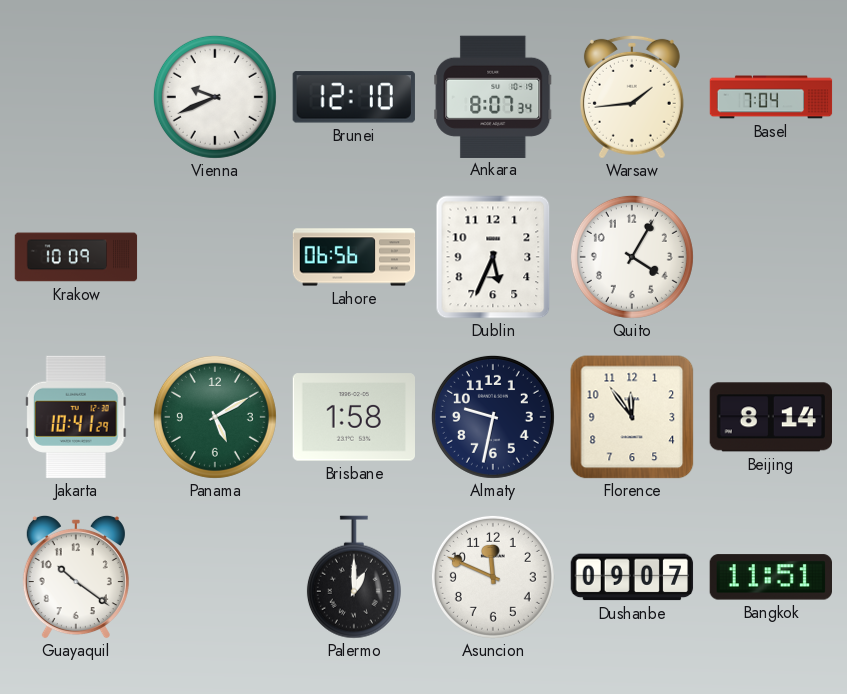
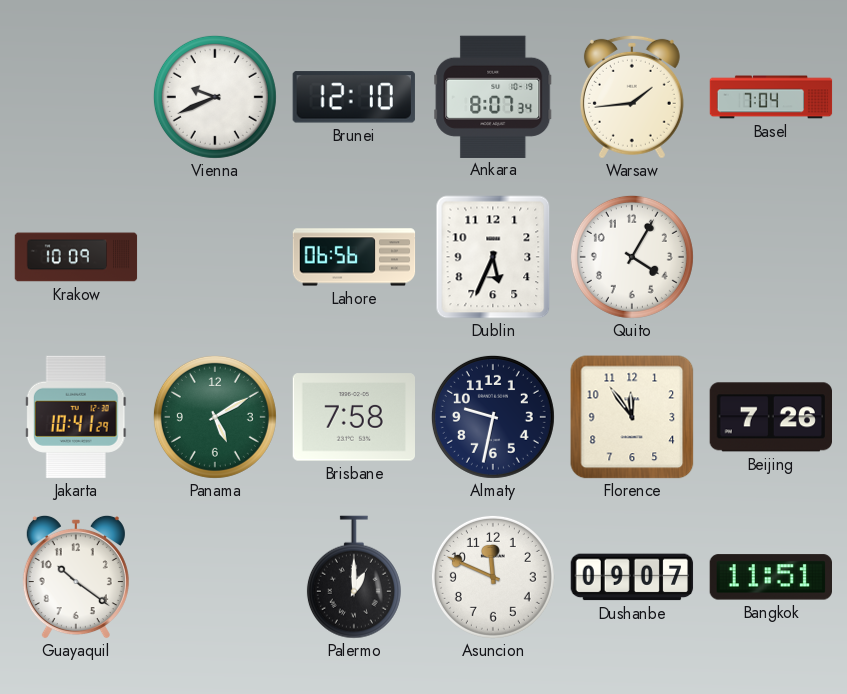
Brisbane: 1:58 -> 7:58 (353, 417)
Beijing: 8:14 -> 7:26 (770, 417)
